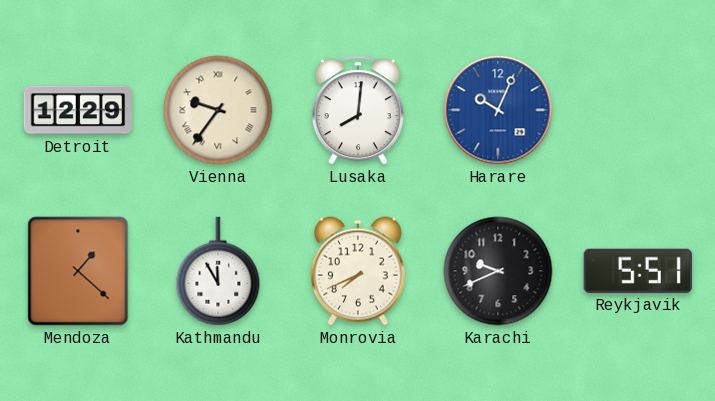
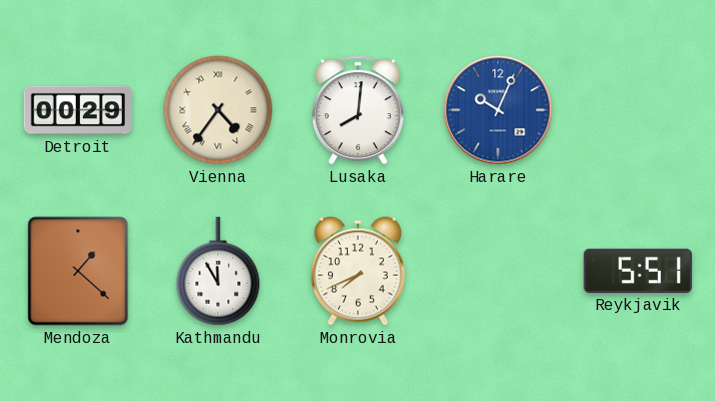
Detroit: 12:29 -> 00:29 (77, 110)
Vienna: 9:36 -> 4:36 (218, 110)
Karachi: 9:41 -> none (498, 271)
